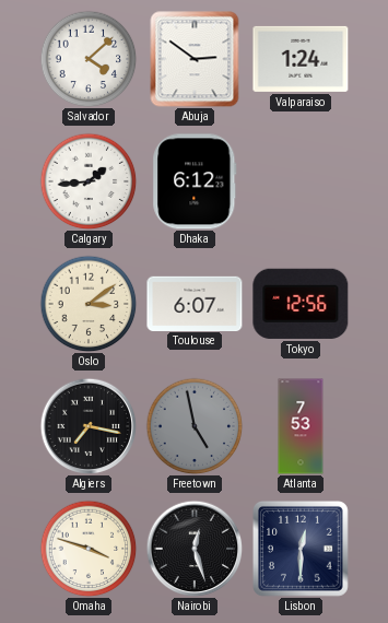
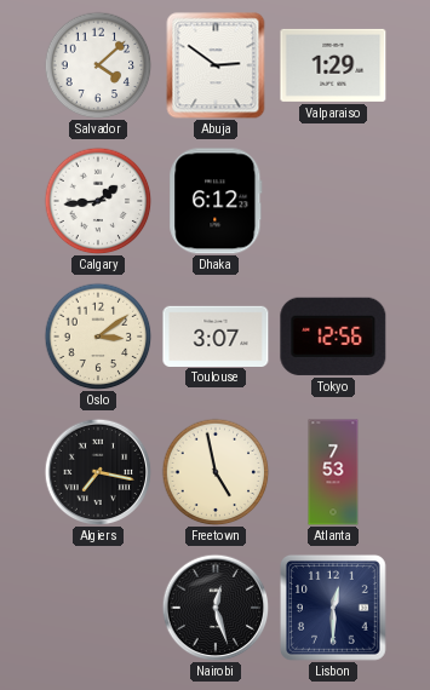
Valparaiso: 1:24 -> 1:29 (333, 65)
Toulouse: 6:07 -> 3:07 (216, 335)
Freetown dial: grey -> cream (216, 472)
Omaha: 3:48 -> none (89, 549)
